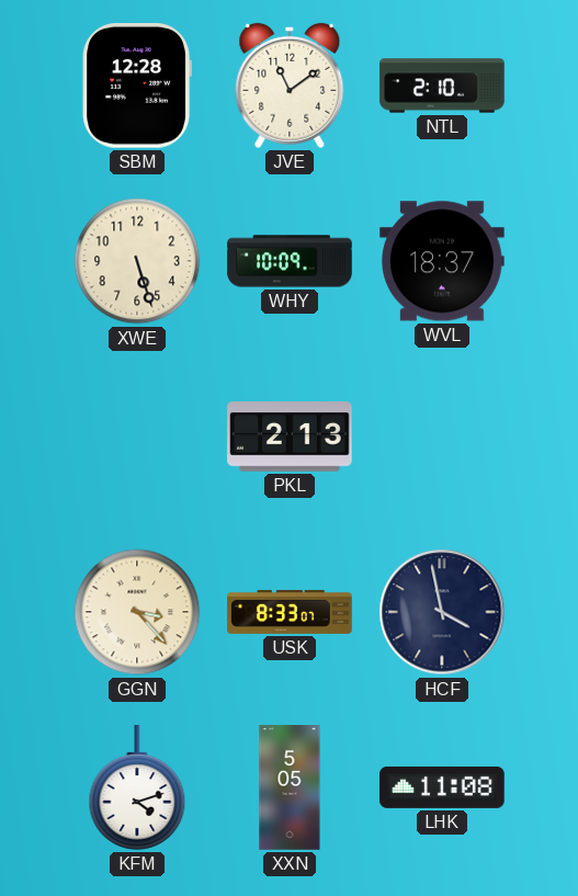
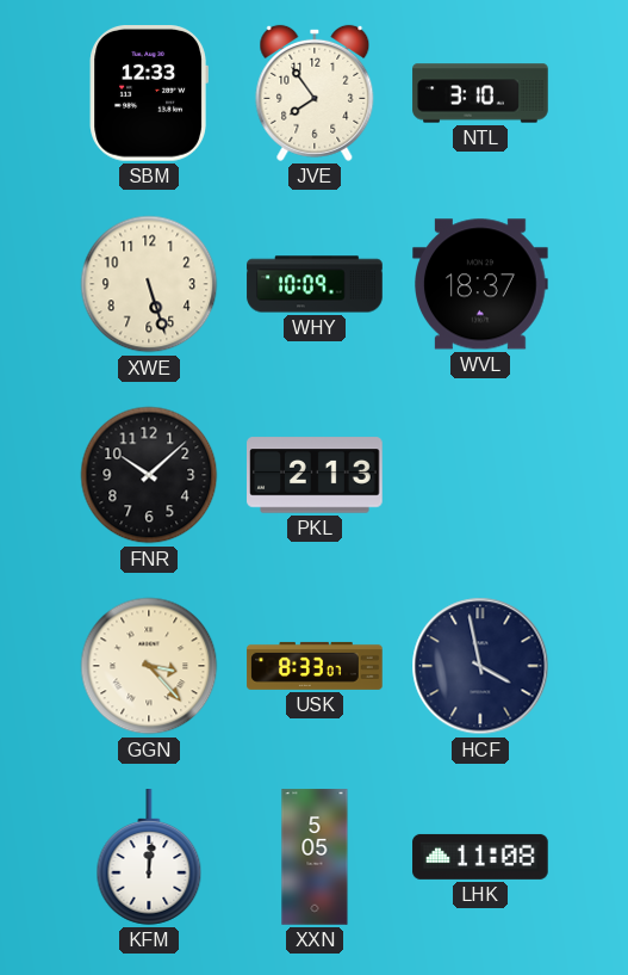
SBM: 12:28 -> 12:33 (149, 94)
JVE: 11:09 -> 7:54 (315, 93)
NTL: 2:10 -> 3:10 (480, 93)
FNR: none -> 10:08 (149, 475)
KFM: 4:12 -> 12:01 (149, 857)
